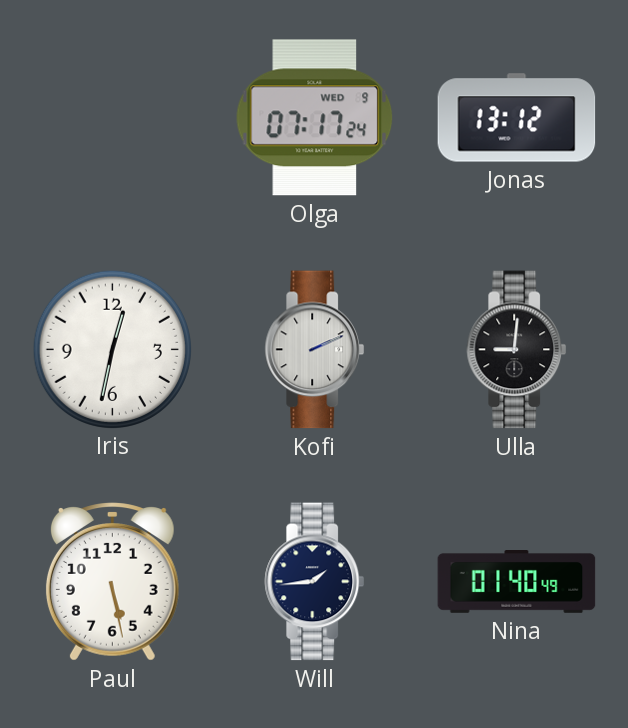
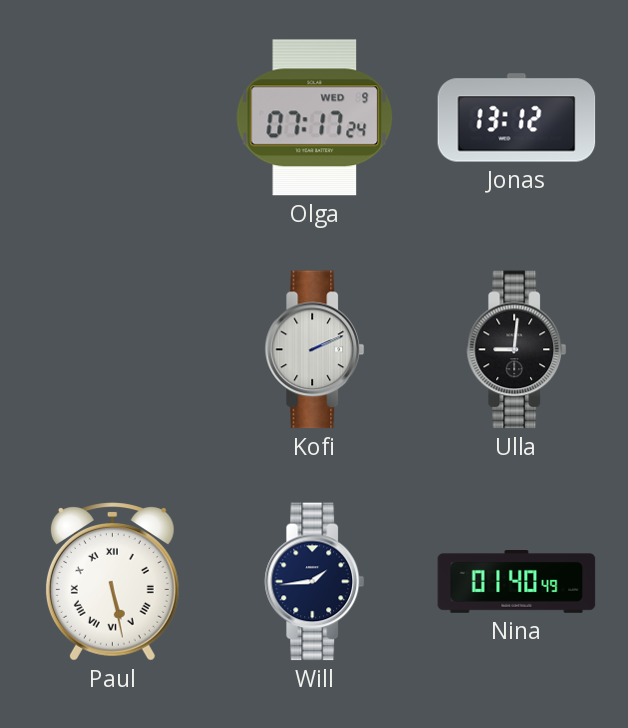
Iris: 12:32 -> none (112, 349)
Paul numerals: Arabic -> Roman (112, 582)
